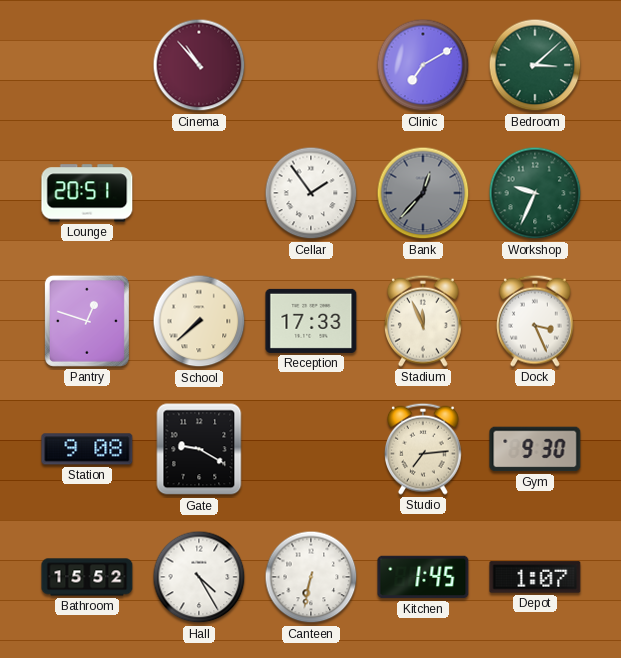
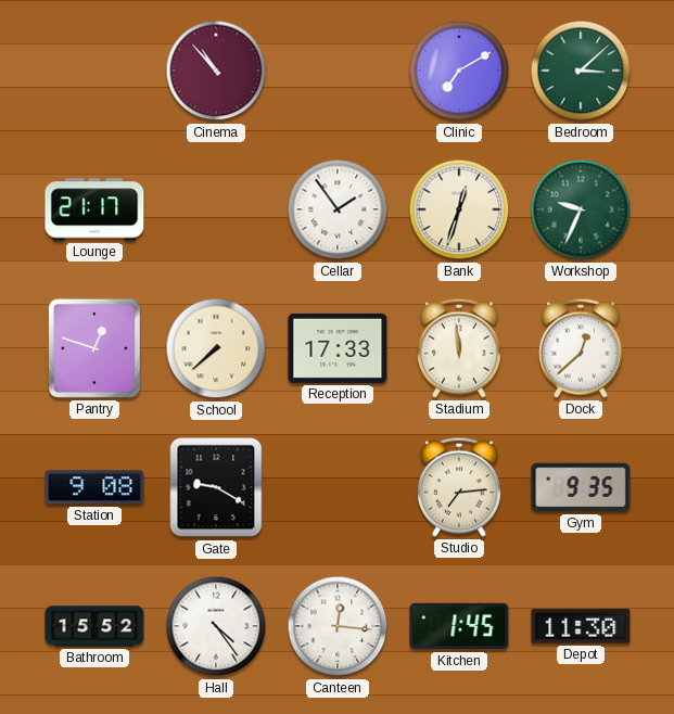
Lounge: 20:51 -> 21:17 (94, 209)
Bank: 12:37 -> 12:33 (459, 209)
Bank dial: grey -> cream (459, 209)
Stadium: 11:56 -> 11:59 (459, 348)
Dock: 3:26 -> 12:38 (581, 348)
Gym: 9:30 -> 9:35 (581, 487)
Hall: 4:25 -> 4:24 (216, 626)
Canteen: 6:32 -> 12:16 (338, 626)
Depot: 1:07 -> 11:30 (581, 626)
